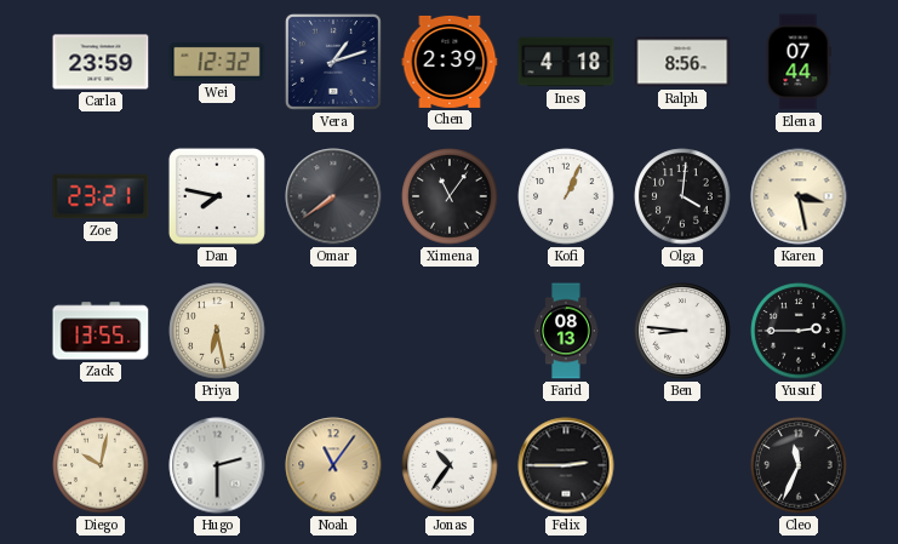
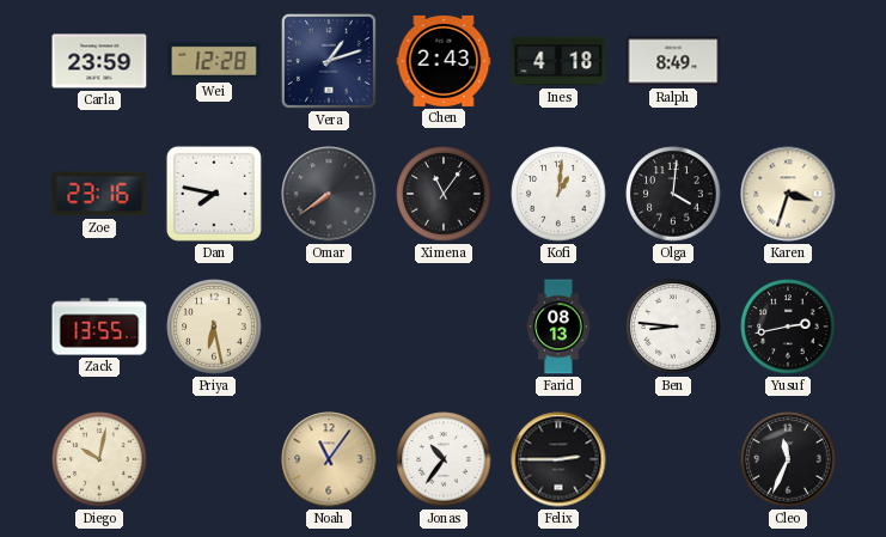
Wei: 12:32 -> 12:28 (214, 61)
Chen: 2:39 -> 2:43 (444, 61)
Ralph: 8:56 -> 8:49 (673, 61)
Elena: 07:44 -> none (799, 62)
Zoe: 23:21 -> 23:16 (99, 194)
Kofi: 1:04 -> 1:01 (558, 194)
Karen: 3:28 -> 3:33 (788, 194)
Yusuf: 2:45 -> 2:43 (788, 327)
Hugo: 2:30 -> none (217, 465)
